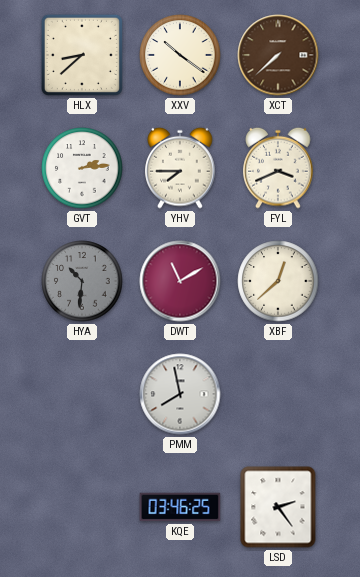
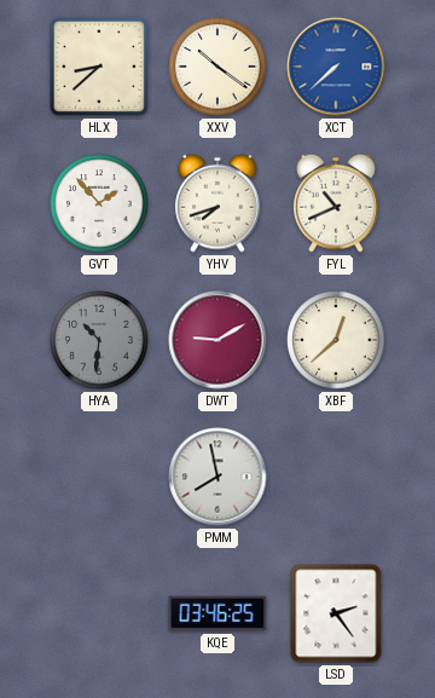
XCT dial: brown -> blue (336, 67)
GVT: 2:14 -> 1:53 (99, 203)
YHV: 7:45 -> 7:42 (217, 203)
FYL: 3:41 -> 10:41 (336, 203)
DWT: 11:10 -> 9:10 (217, 340)
